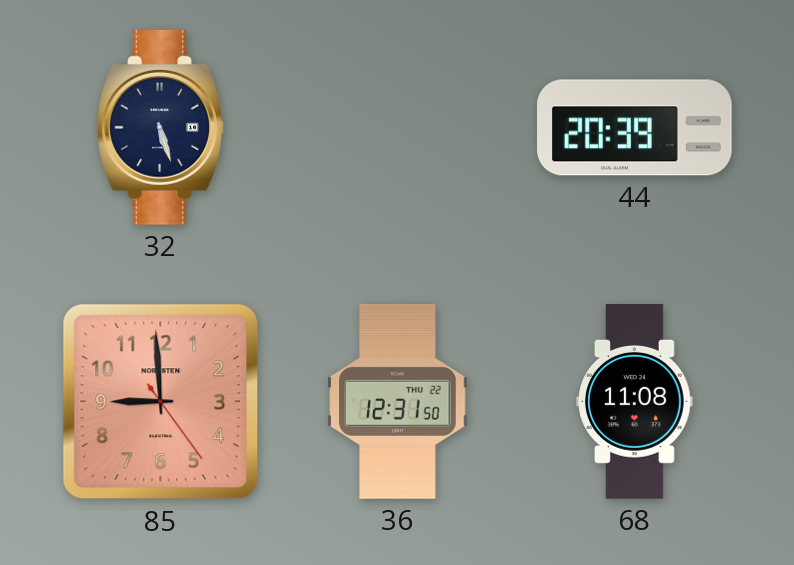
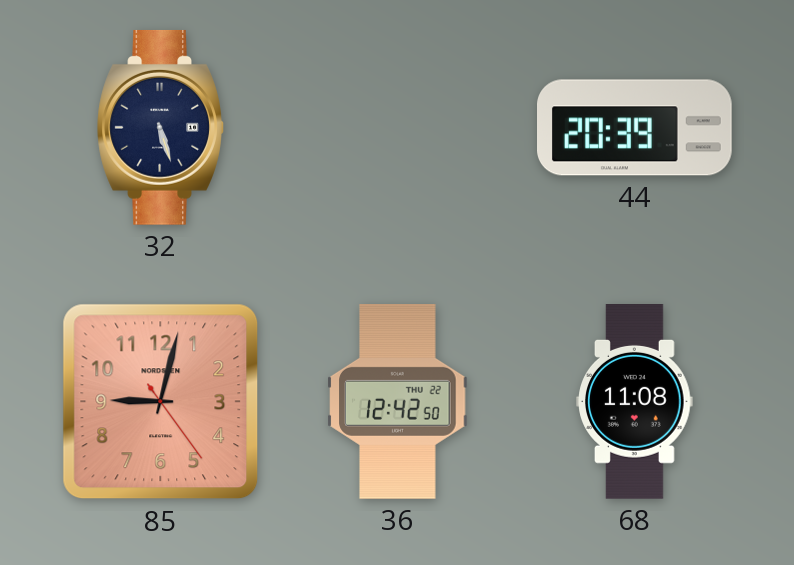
85: 8:59 -> 9:02 (161, 402)
36: 12:31 -> 12:42 (398, 402)
